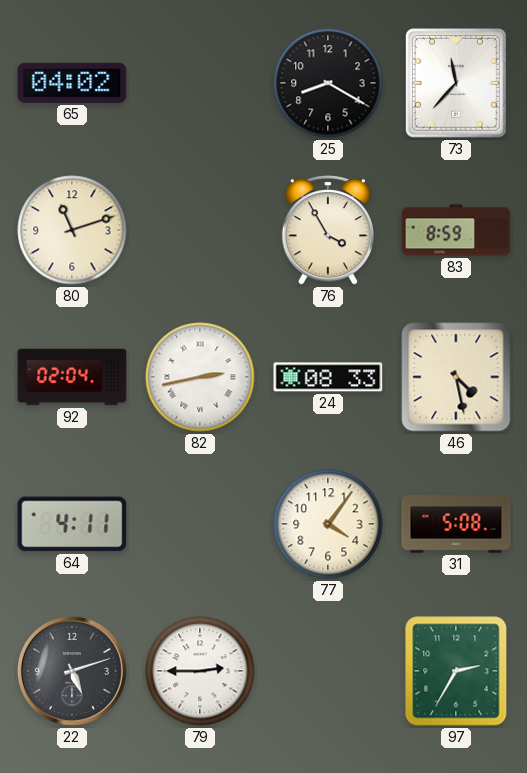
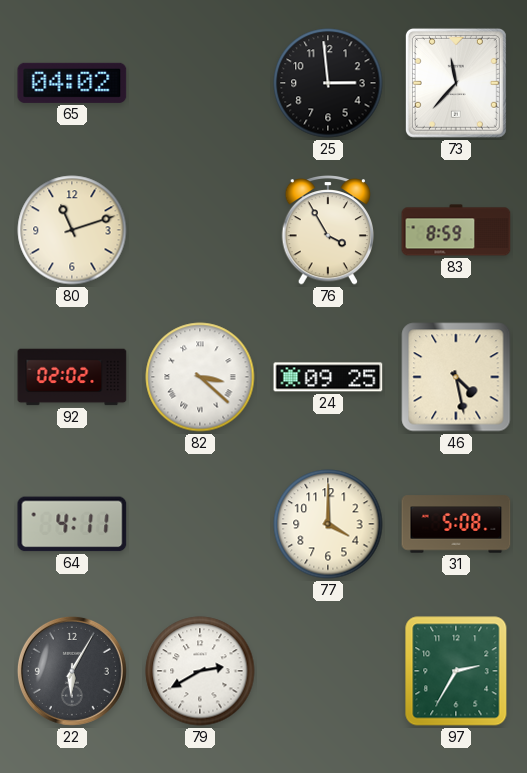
25: 8:20 -> 2:59 (328, 83)
92: 02:04 -> 02:02 (72, 377)
82: 2:43 -> 3:22 (200, 377)
24: 08:33 -> 09:25 (328, 377)
77: 4:06 -> 4:00 (328, 524)
22: 5:12 -> 6:05 (72, 671)
79: 2:45 -> 2:40 (200, 671)
